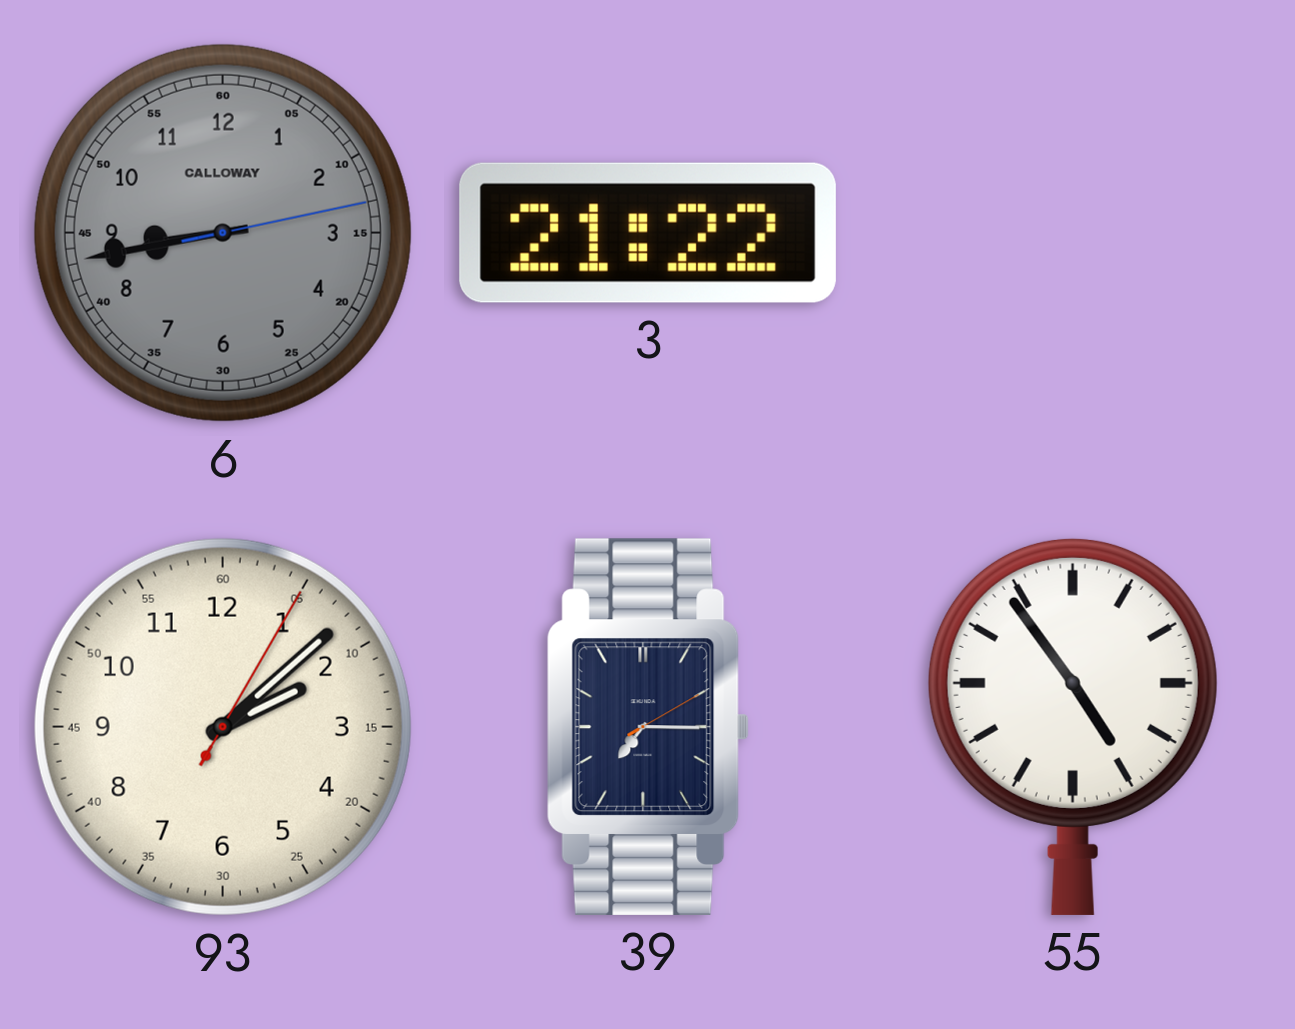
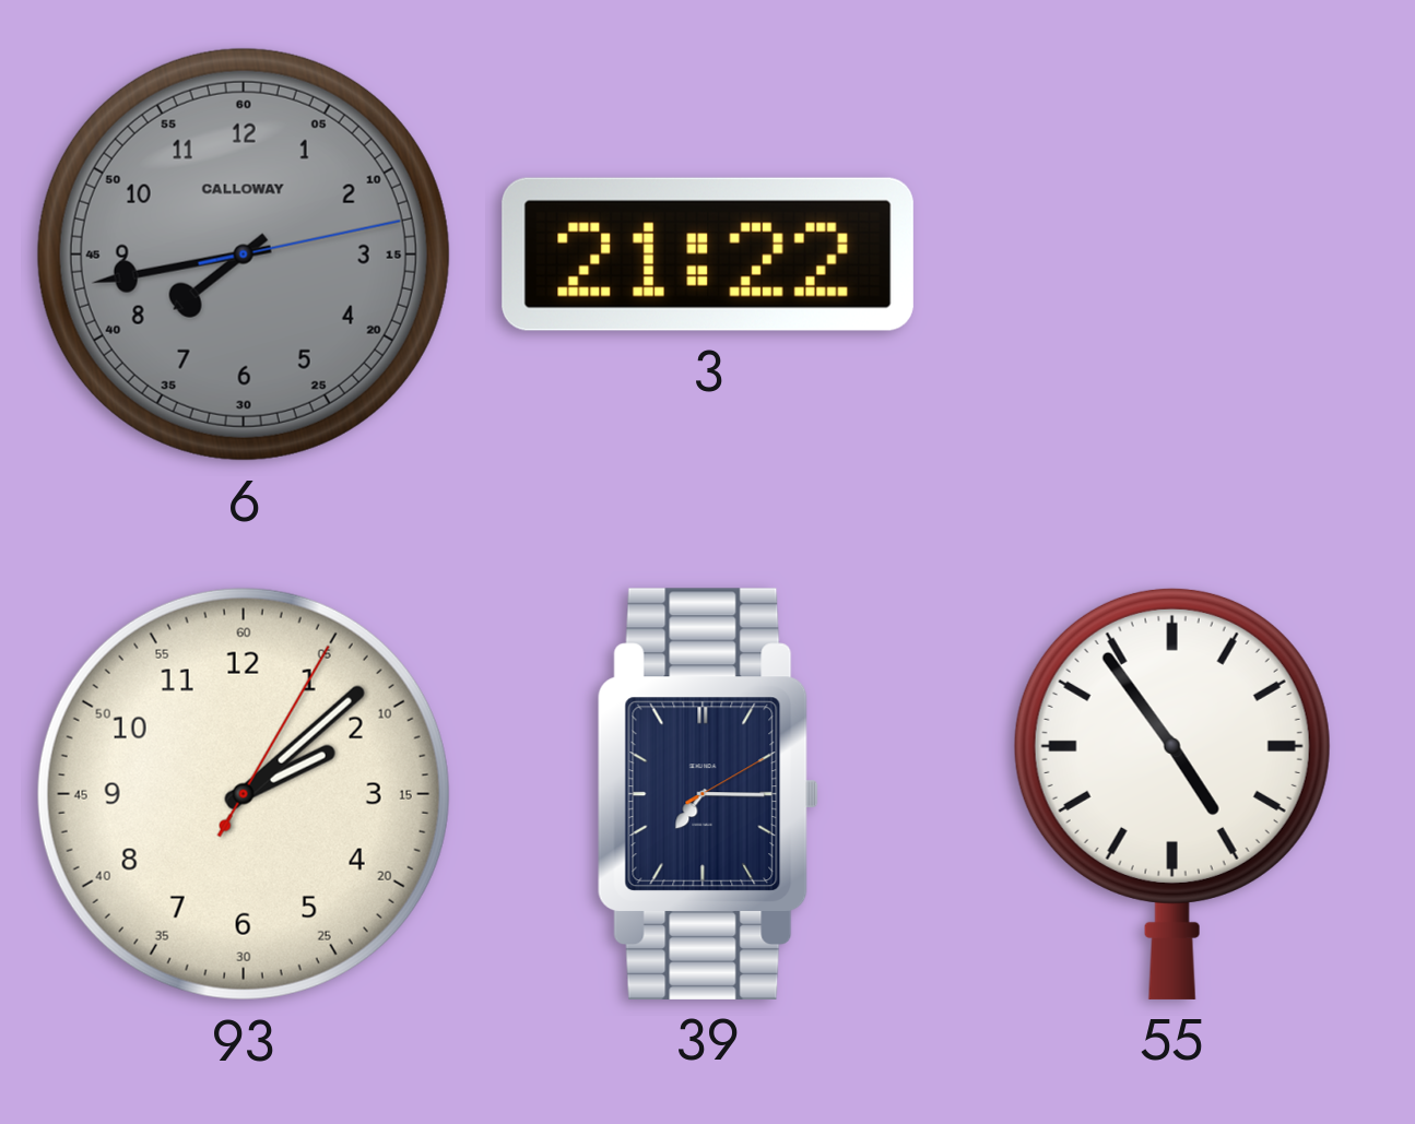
6: 8:43 -> 7:43 (244, 255)
